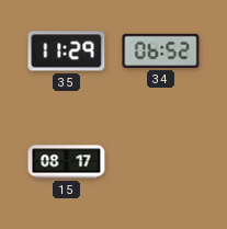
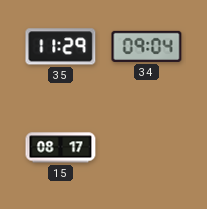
34: 06:52 -> 09:04 (147, 46)
